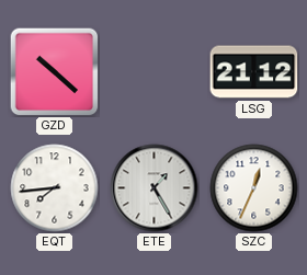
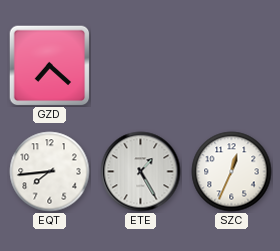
GZD: 10:22 -> 7:22 (49, 65)
LSG: 21:12 -> none (254, 72)
